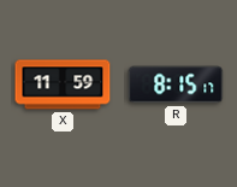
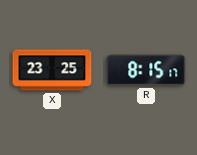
X: 11:59 -> 23:25 (52, 70)
